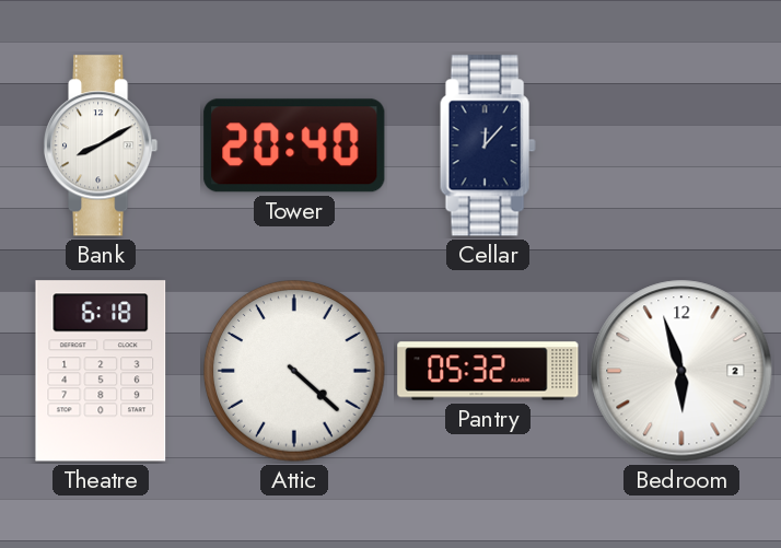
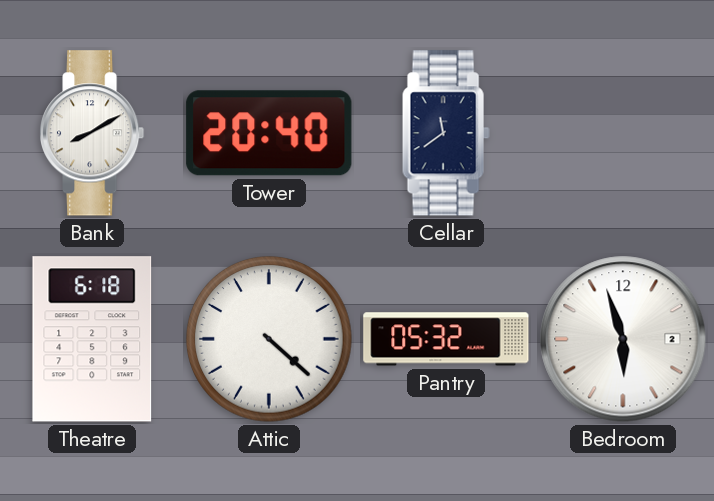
Cellar: 12:07 -> 11:39 (446, 133)
